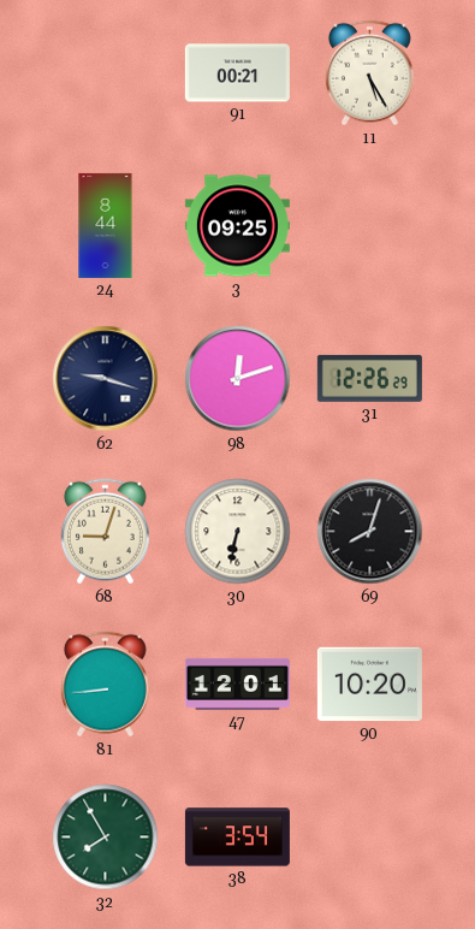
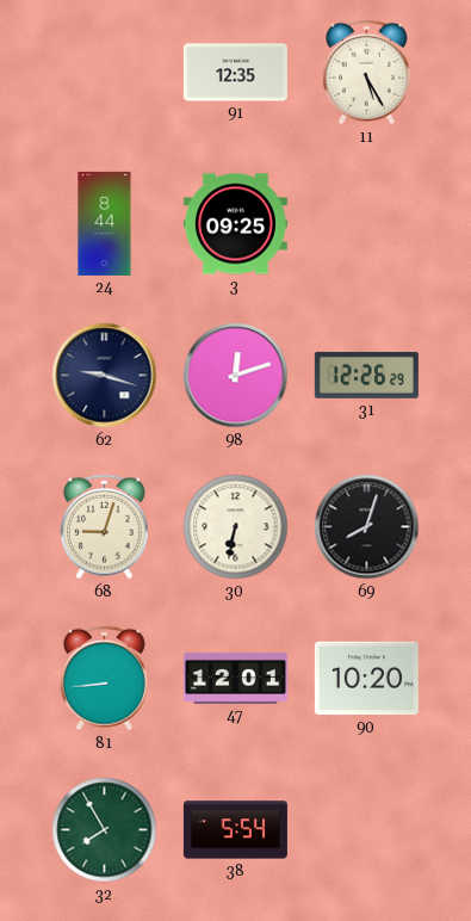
91: 00:21 -> 12:35 (235, 73)
38: 3:54 -> 5:54 (235, 830)
